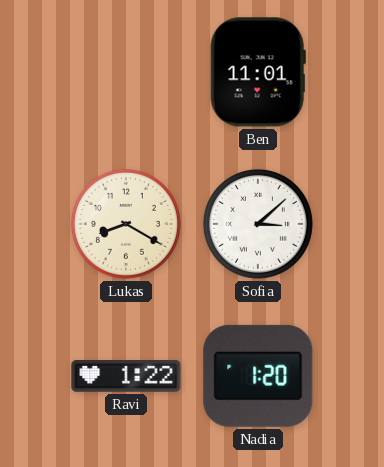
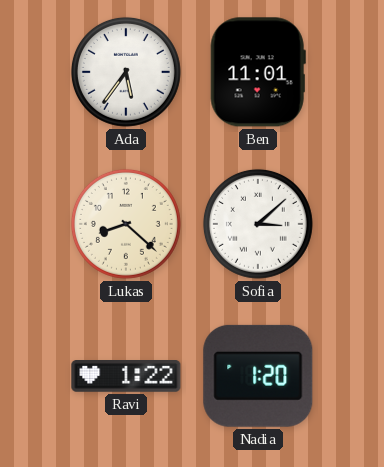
Ada: none -> 5:36 (126, 72)
Lukas: 8:20 -> 8:22 (126, 224)
